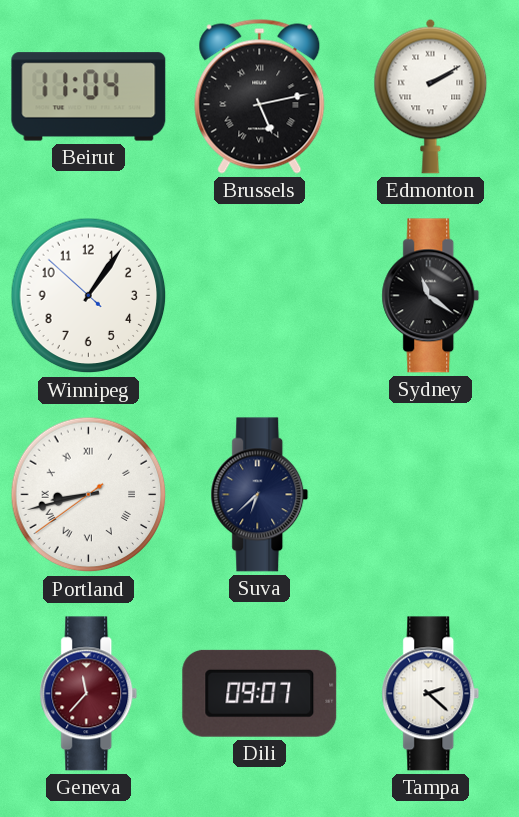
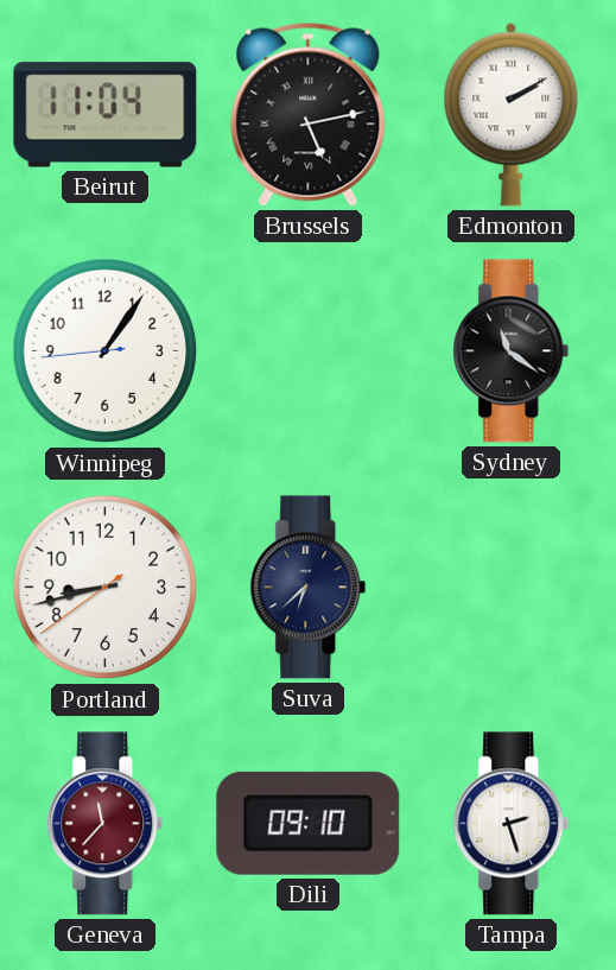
Winnipeg: 1:05:52 -> 1:05:44 (106, 351)
Portland numerals: Roman -> Arabic (106, 588)
Dili: 09:07 -> 09:10 (309, 823)
Tampa: 2:22 -> 2:27 (512, 824)
